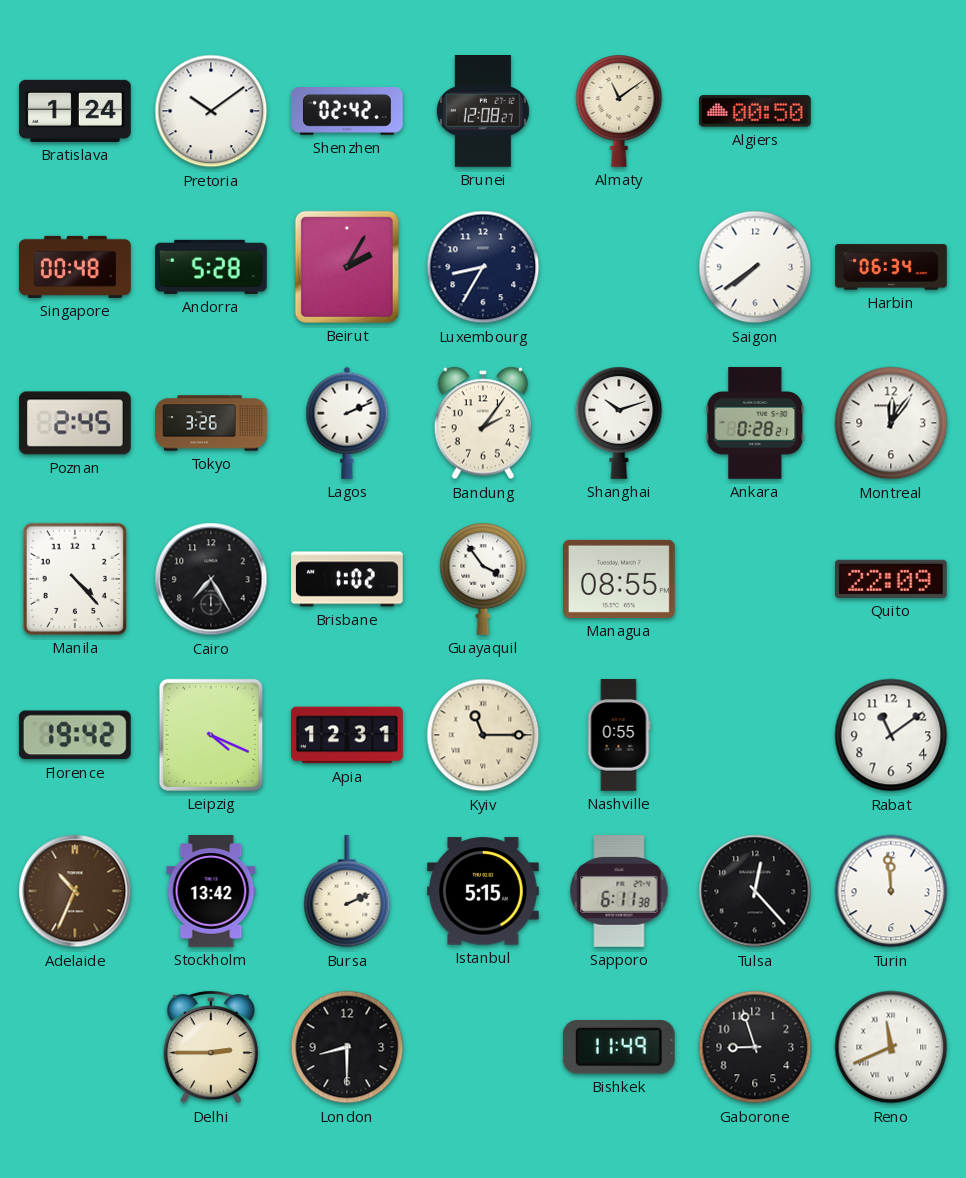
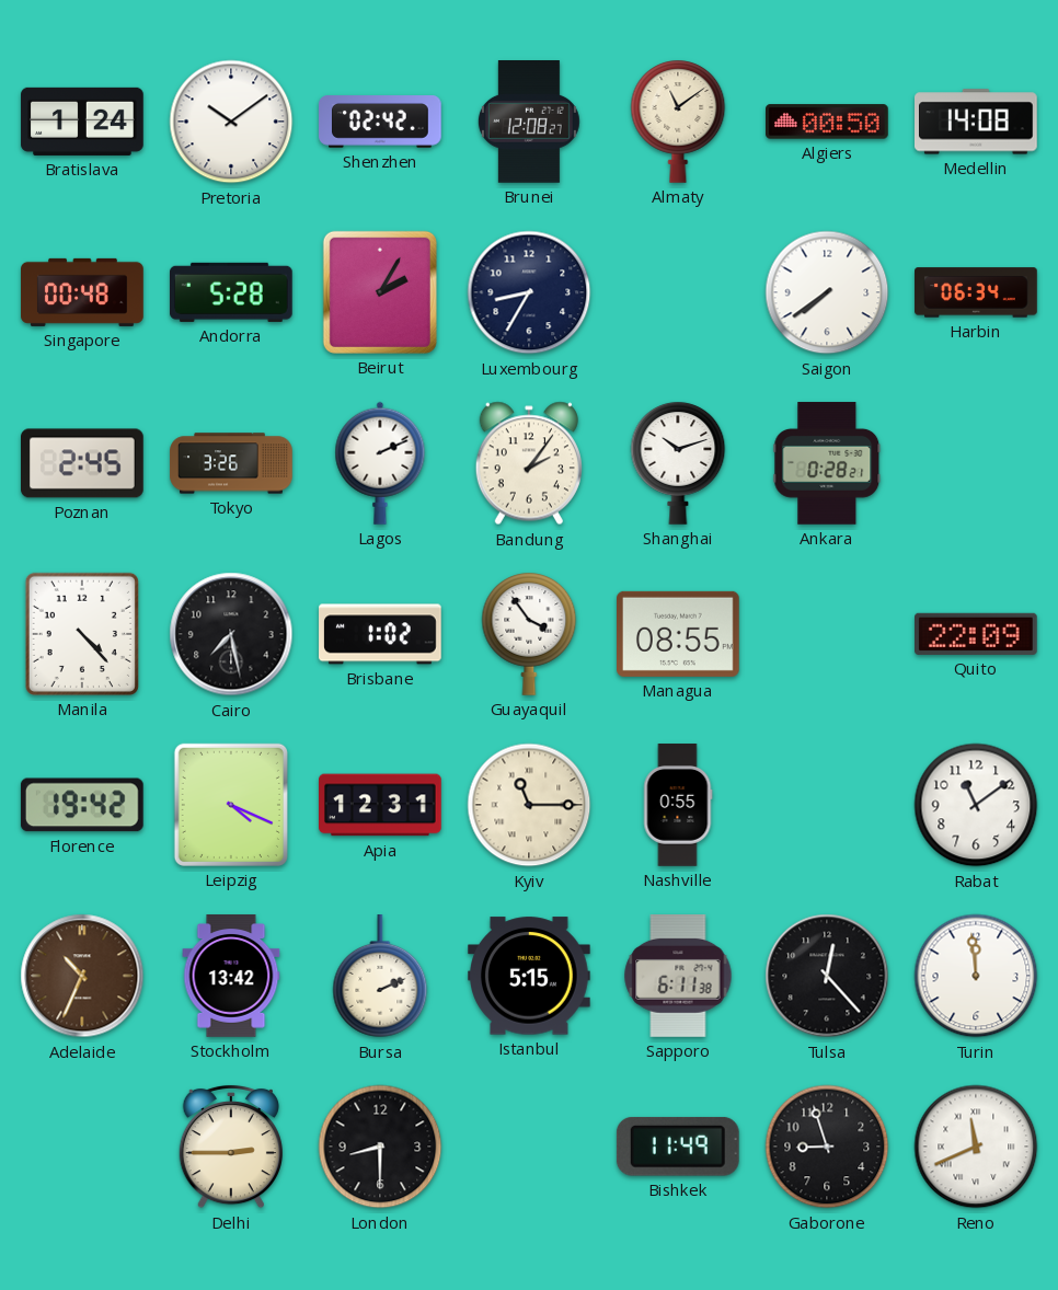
Medellin: none -> 14:08 (977, 122)
Montreal: 12:06 -> none (891, 423)
Cairo: 7:25 -> 7:28 (231, 634)
